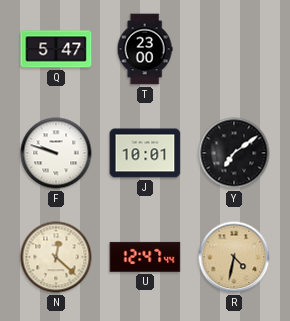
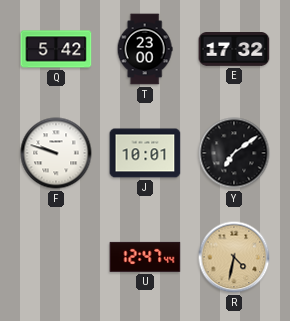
Q: 5:47 -> 5:42 (56, 49)
E: none -> 17:32 (234, 50)
N: 12:22 -> none (56, 257)
